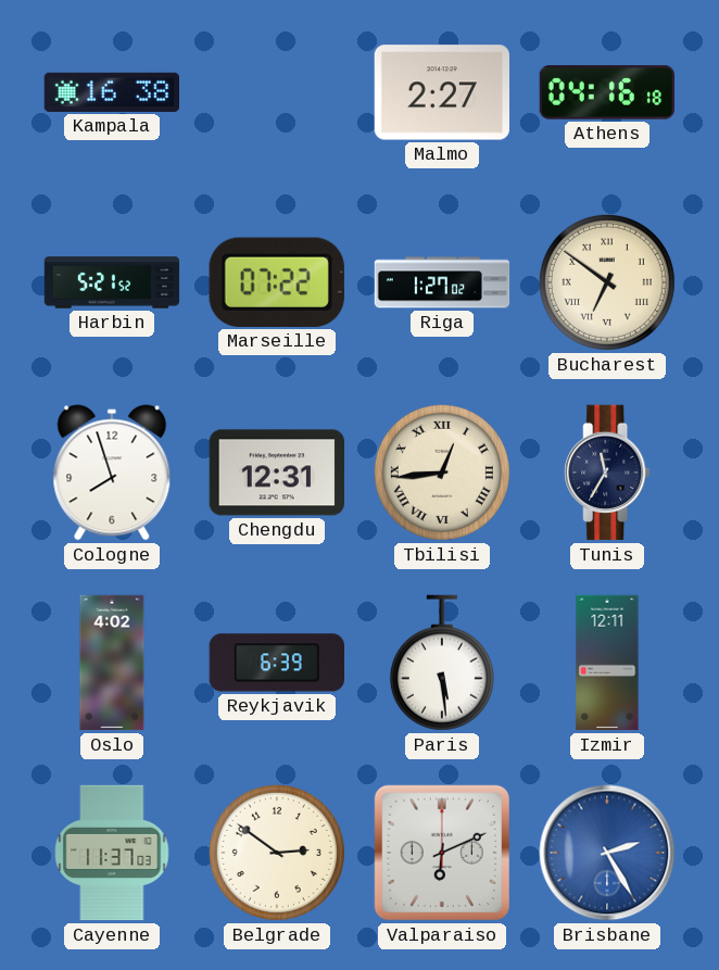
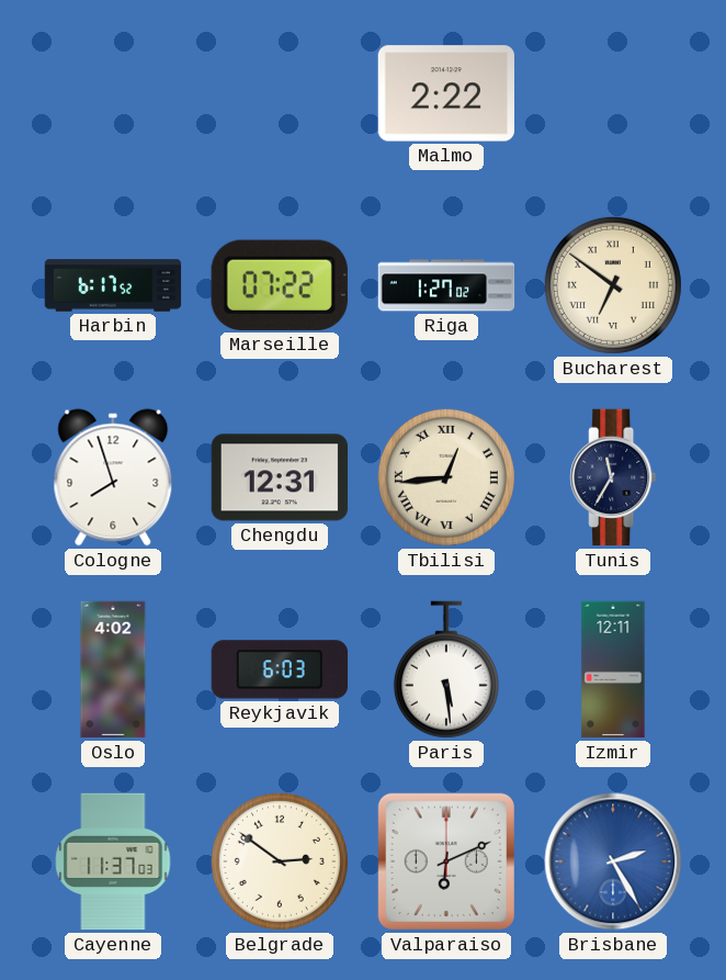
Kampala: 16:38 -> none (111, 92)
Malmo: 2:27 -> 2:22 (445, 93)
Athens: 04:16 -> none (607, 92)
Harbin: 5:21 -> 6:17 (113, 285)
Reykjavik: 6:39 -> 6:03 (279, 669)
